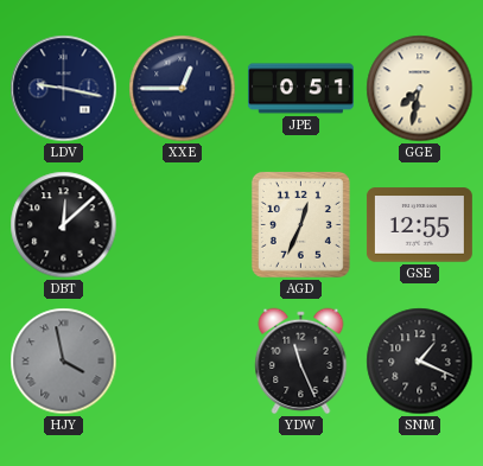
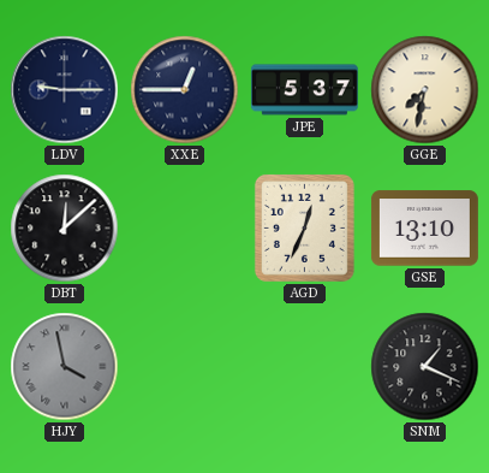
LDV: 9:17 -> 9:15 (65, 90)
JPE: 0:51 -> 5:37 (304, 90)
GSE: 12:55 -> 13:10 (424, 229)
YDW: 11:26 -> none (301, 362)
